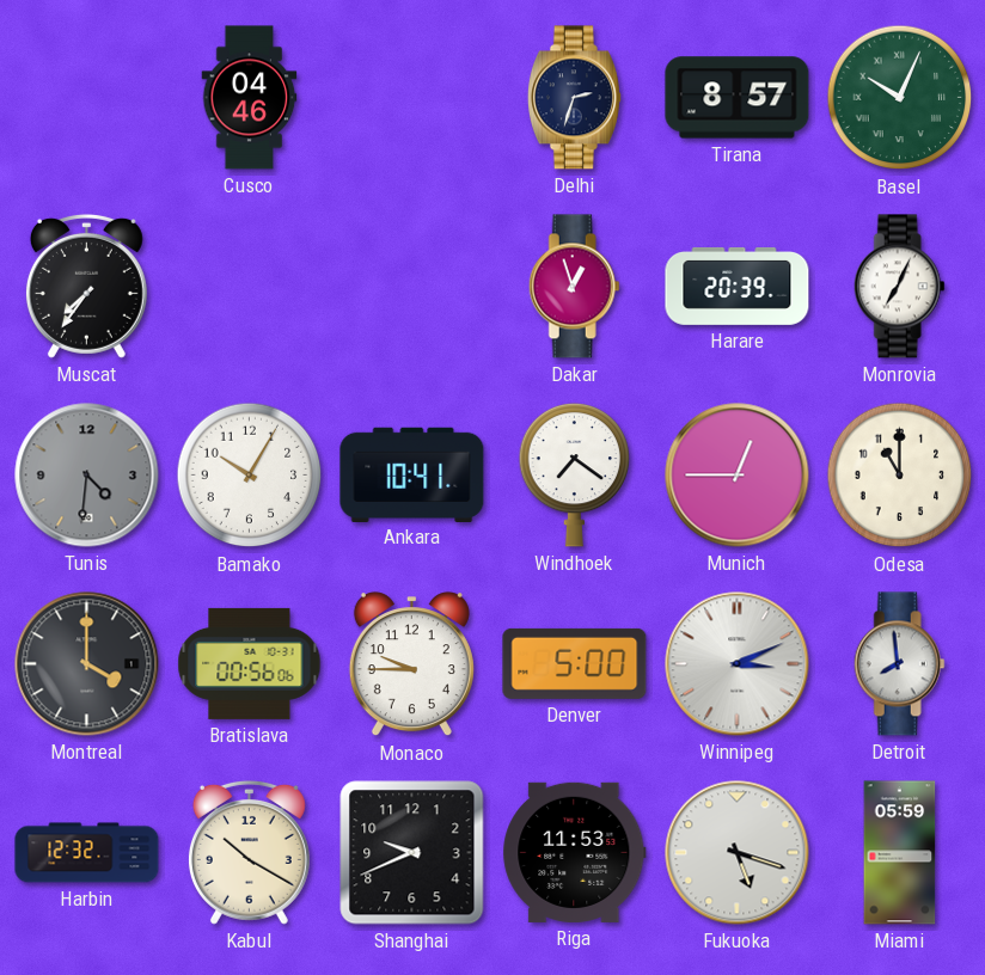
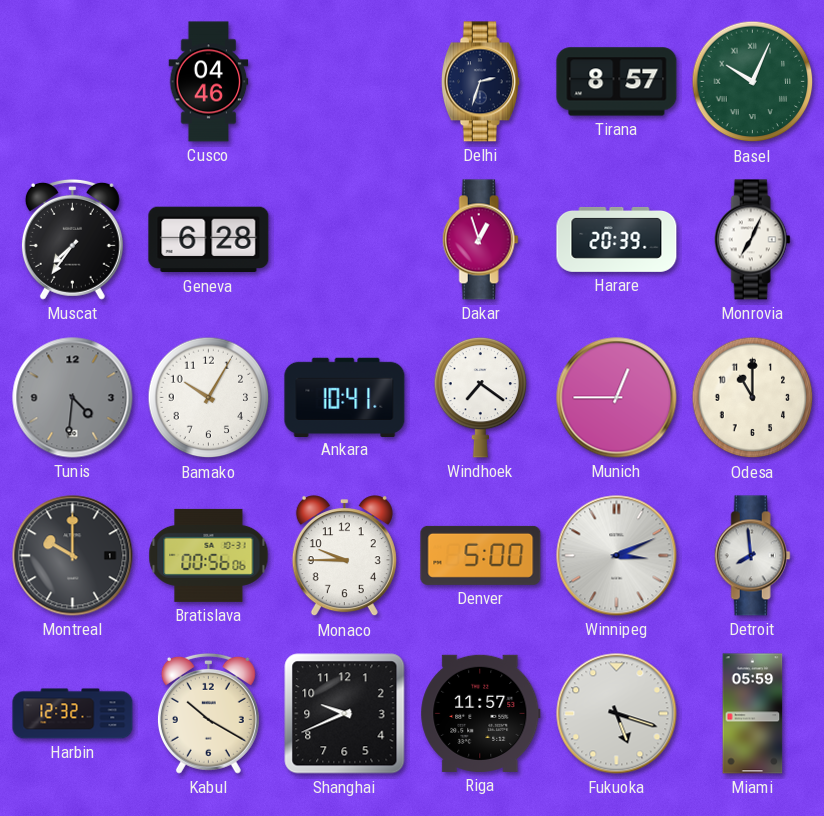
Geneva: none -> 6:28 (209, 240)
Montreal: 4:00 -> 10:00 (73, 556)
Riga: 11:53 -> 11:57 (481, 713)
